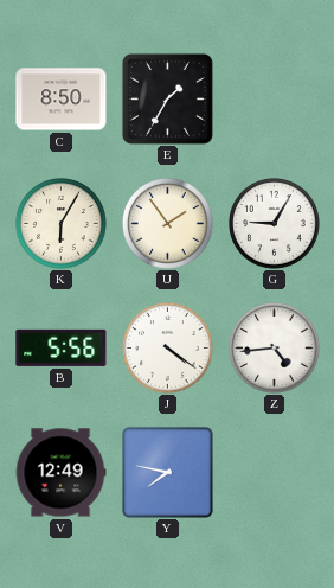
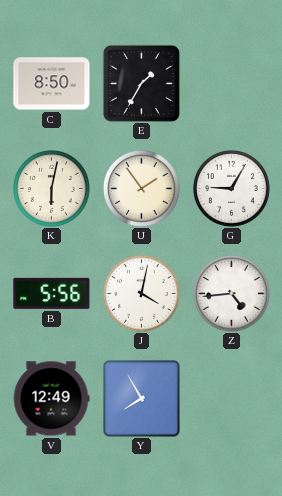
K: 6:05 -> 6:02 (52, 189)
J: 4:21 -> 4:02 (142, 294)
Y: 7:47 -> 7:55 (142, 399)
